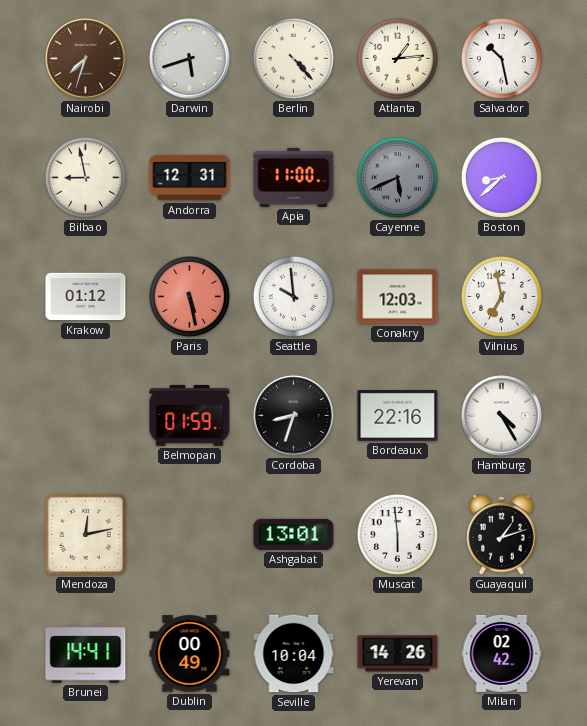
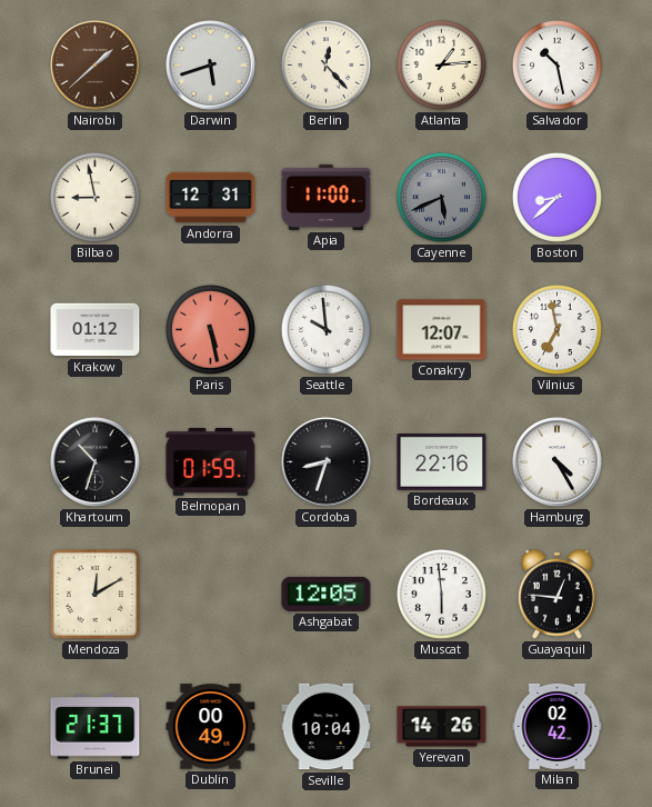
Nairobi: 7:33 -> 1:38 (96, 66)
Berlin: 4:23 -> 12:23 (325, 64)
Conakry: 12:03 -> 12:07 (442, 330)
Khartoum: none -> 10:33 (96, 462)
Mendoza: 12:13 -> 12:10 (94, 594)
Ashgabat: 13:01 -> 12:05 (327, 594)
Guayaquil: 1:12 -> 12:46 (558, 594)
Brunei: 14:41 -> 21:37 (96, 727)
